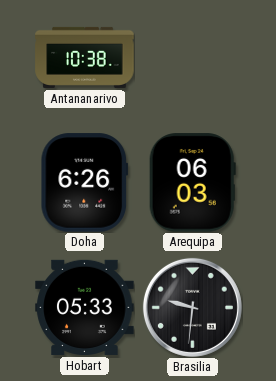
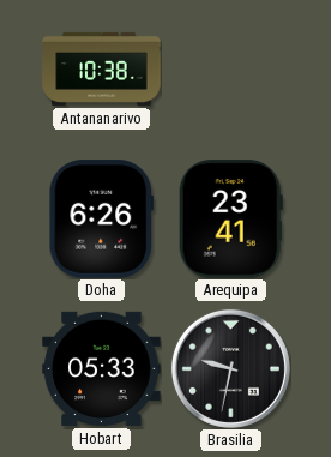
Arequipa: 06:03 -> 23:41 (230, 220)
Brasilia: 9:31 -> 9:32 (230, 368)
